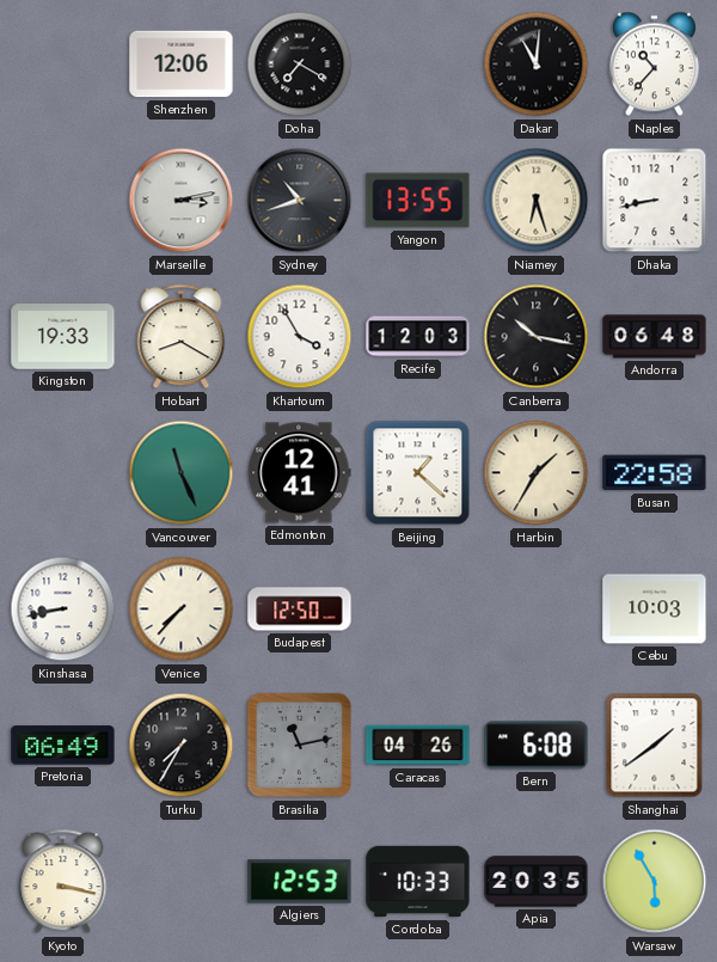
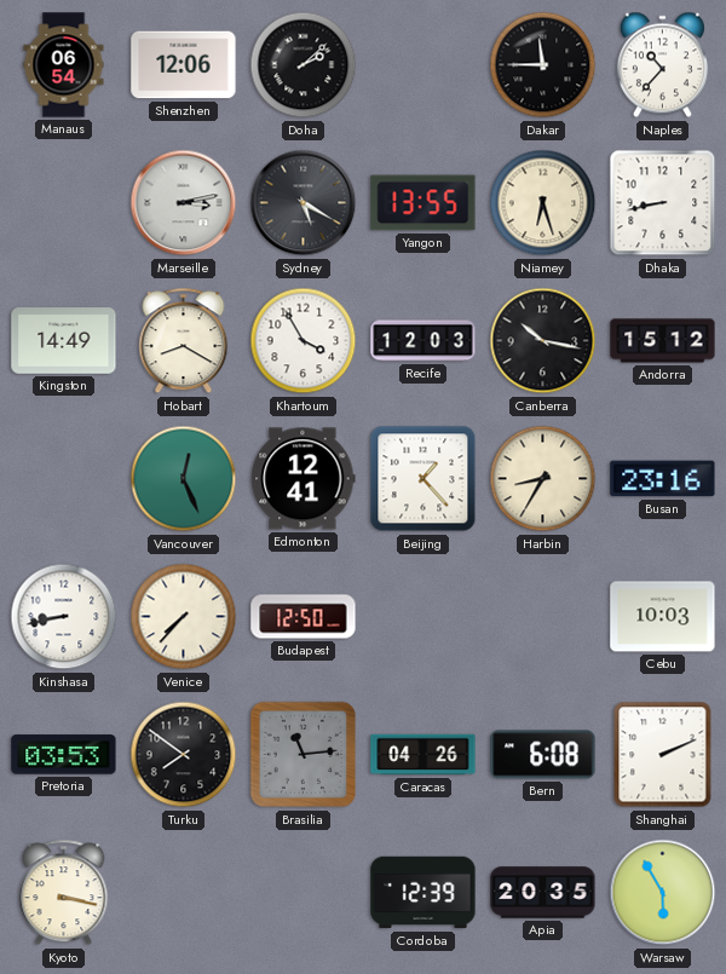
Manaus: none -> 06:54 (64, 65)
Doha: 7:20 -> 2:08 (304, 65)
Dakar: 11:01 -> 11:45 (543, 65)
Sydney: 10:42 -> 5:20 (304, 203)
Kingston: 19:33 -> 14:49 (64, 341)
Andorra: 06:48 -> 15:12 (663, 341)
Vancouver: 11:26 -> 12:26 (184, 479)
Beijing: 1:22 -> 1:23 (423, 479)
Harbin: 1:35 -> 8:35 (543, 479)
Busan: 22:58 -> 23:16 (663, 479)
Pretoria: 06:49 -> 03:53 (64, 755)
Turku: 7:35 -> 7:51 (184, 755)
Brasilia: 11:13 -> 11:14 (304, 755)
Shanghai: 1:39 -> 2:11 (663, 755)
Algiers: 12:53 -> none (300, 882)
Cordoba: 10:33 -> 12:39 (423, 893)
